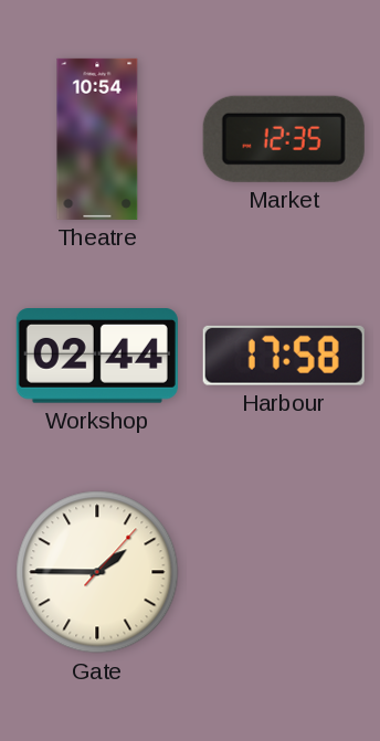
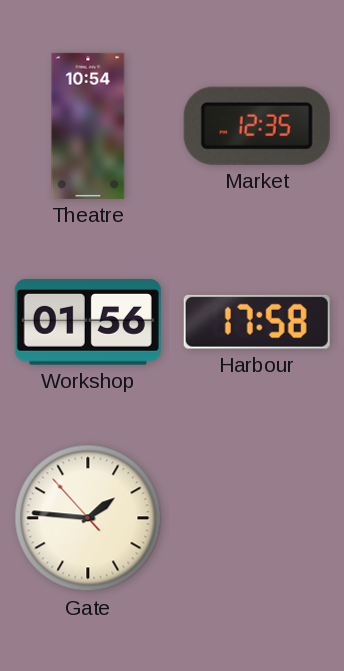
Workshop: 02:44 -> 01:56 (88, 323)
Gate: 1:45:07 -> 1:45:53 (88, 518)
